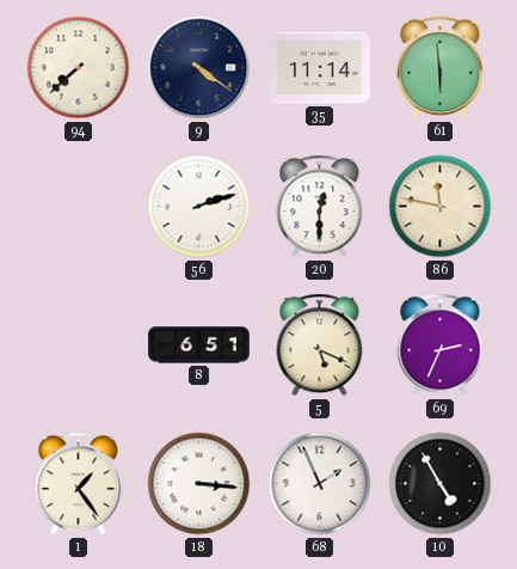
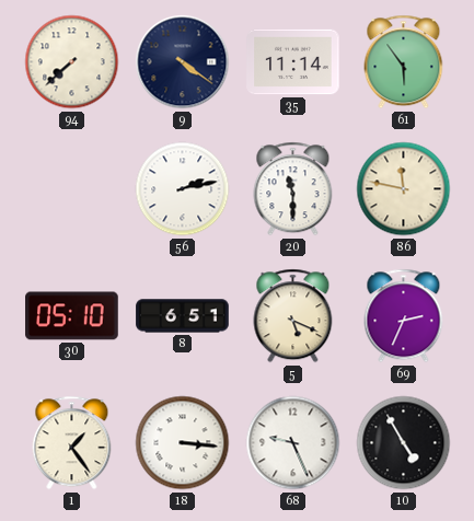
61: 5:59 -> 5:54 (404, 62)
56: 2:12 -> 2:13 (183, 189)
20: 12:30 -> 11:30 (293, 189)
30: none -> 05:10 (72, 316)
68: 1:56 -> 9:26 (293, 443)
